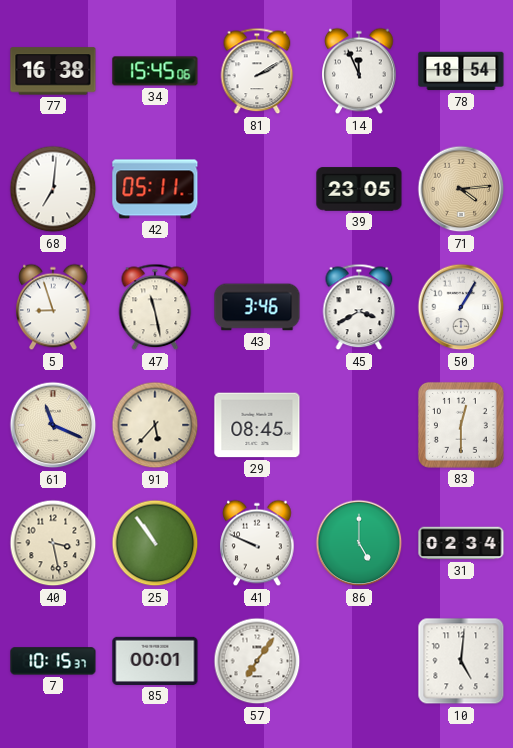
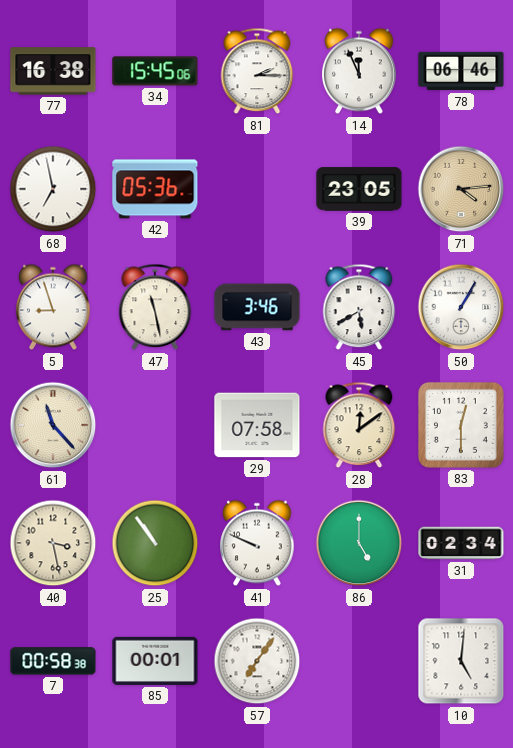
81: 2:10 -> 2:15 (257, 71)
78: 18:54 -> 06:46 (461, 71)
68: 7:01 -> 6:58 (53, 189)
42: 05:11 -> 05:36 (155, 189)
45: 3:40 -> 5:40 (359, 307)
61: 11:19 -> 11:23 (53, 425)
91: 5:37 -> none (155, 425)
29: 08:45 -> 07:58 (257, 425)
28: none -> 12:09 (359, 425)
7: 10:15 -> 00:58 (53, 661)
